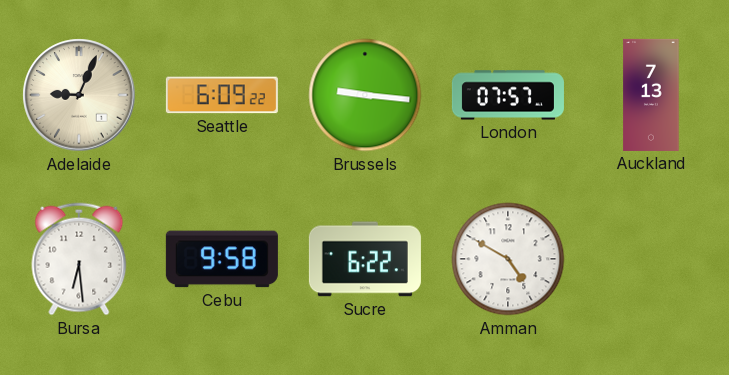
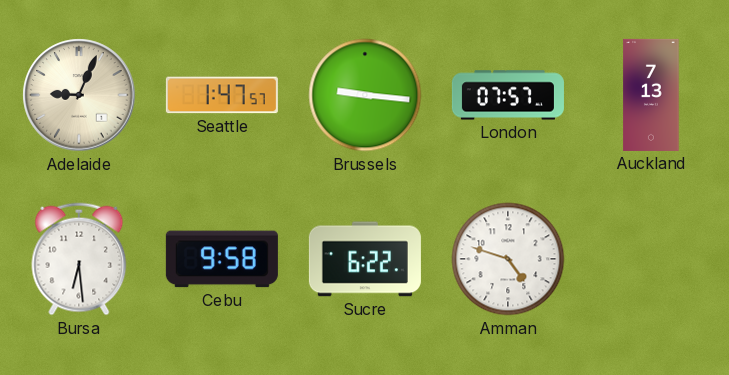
Seattle: 6:09 -> 1:47 (222, 95)
Amman: 4:50 -> 4:48 (508, 259)
